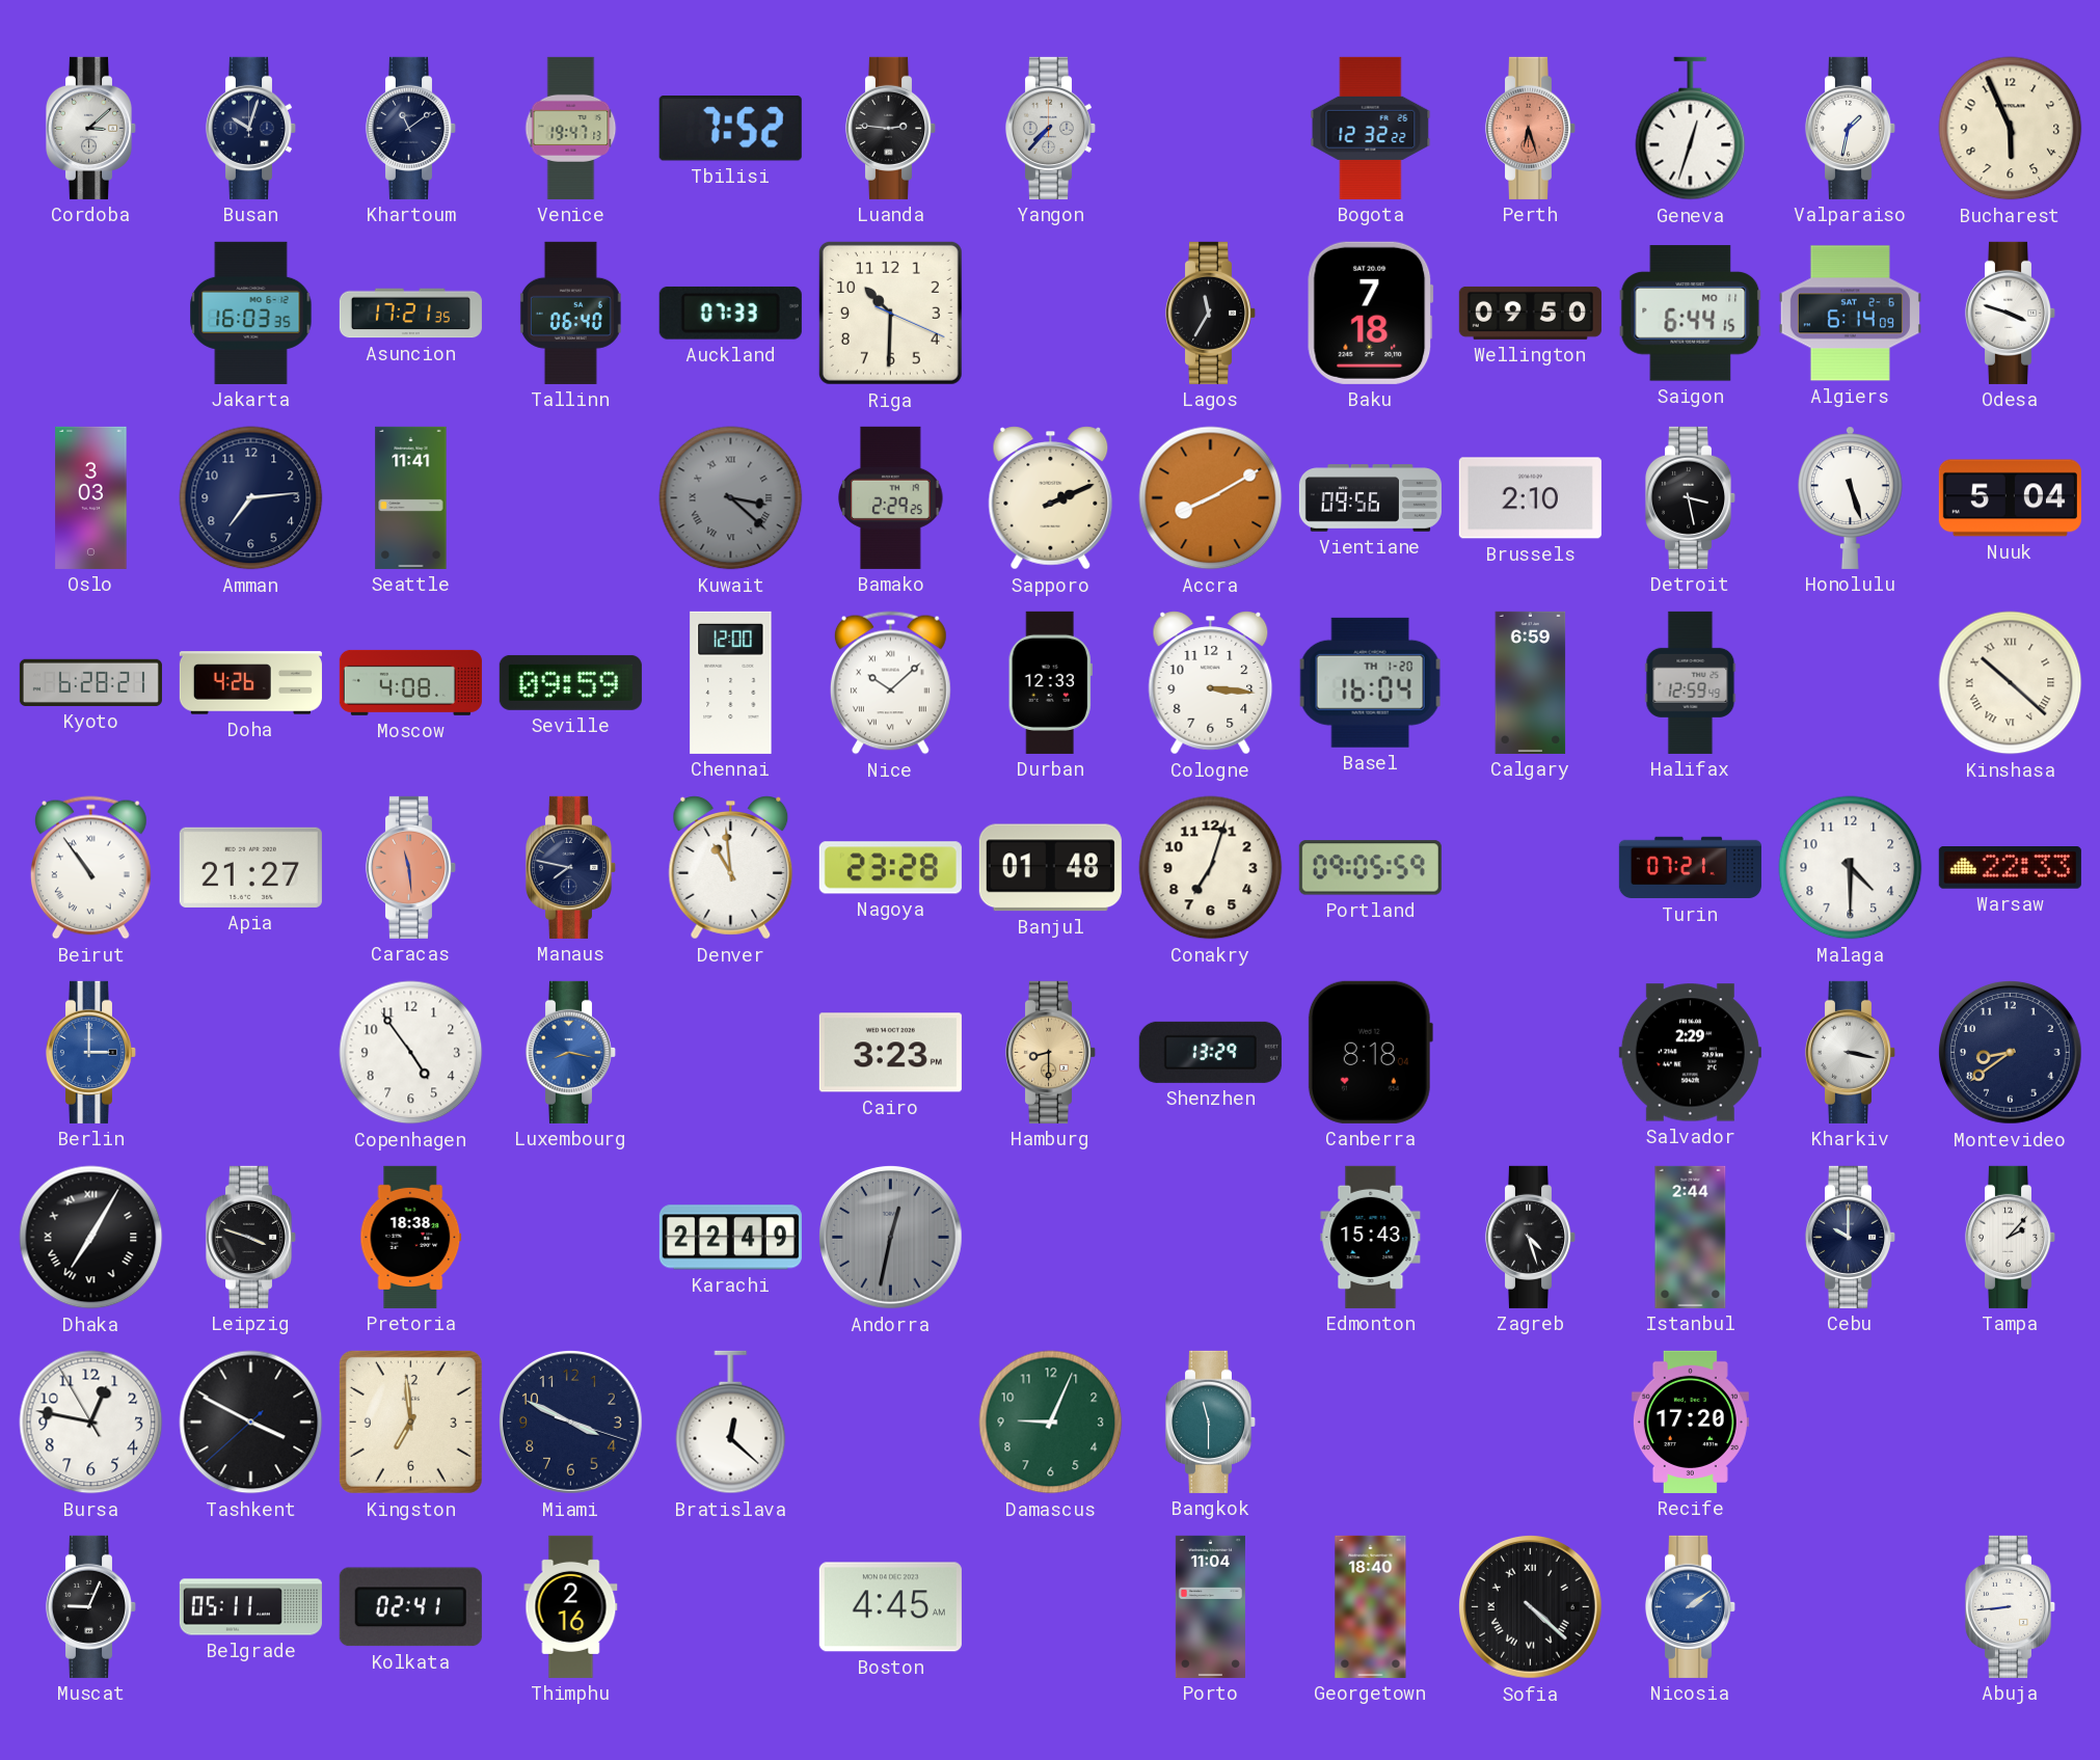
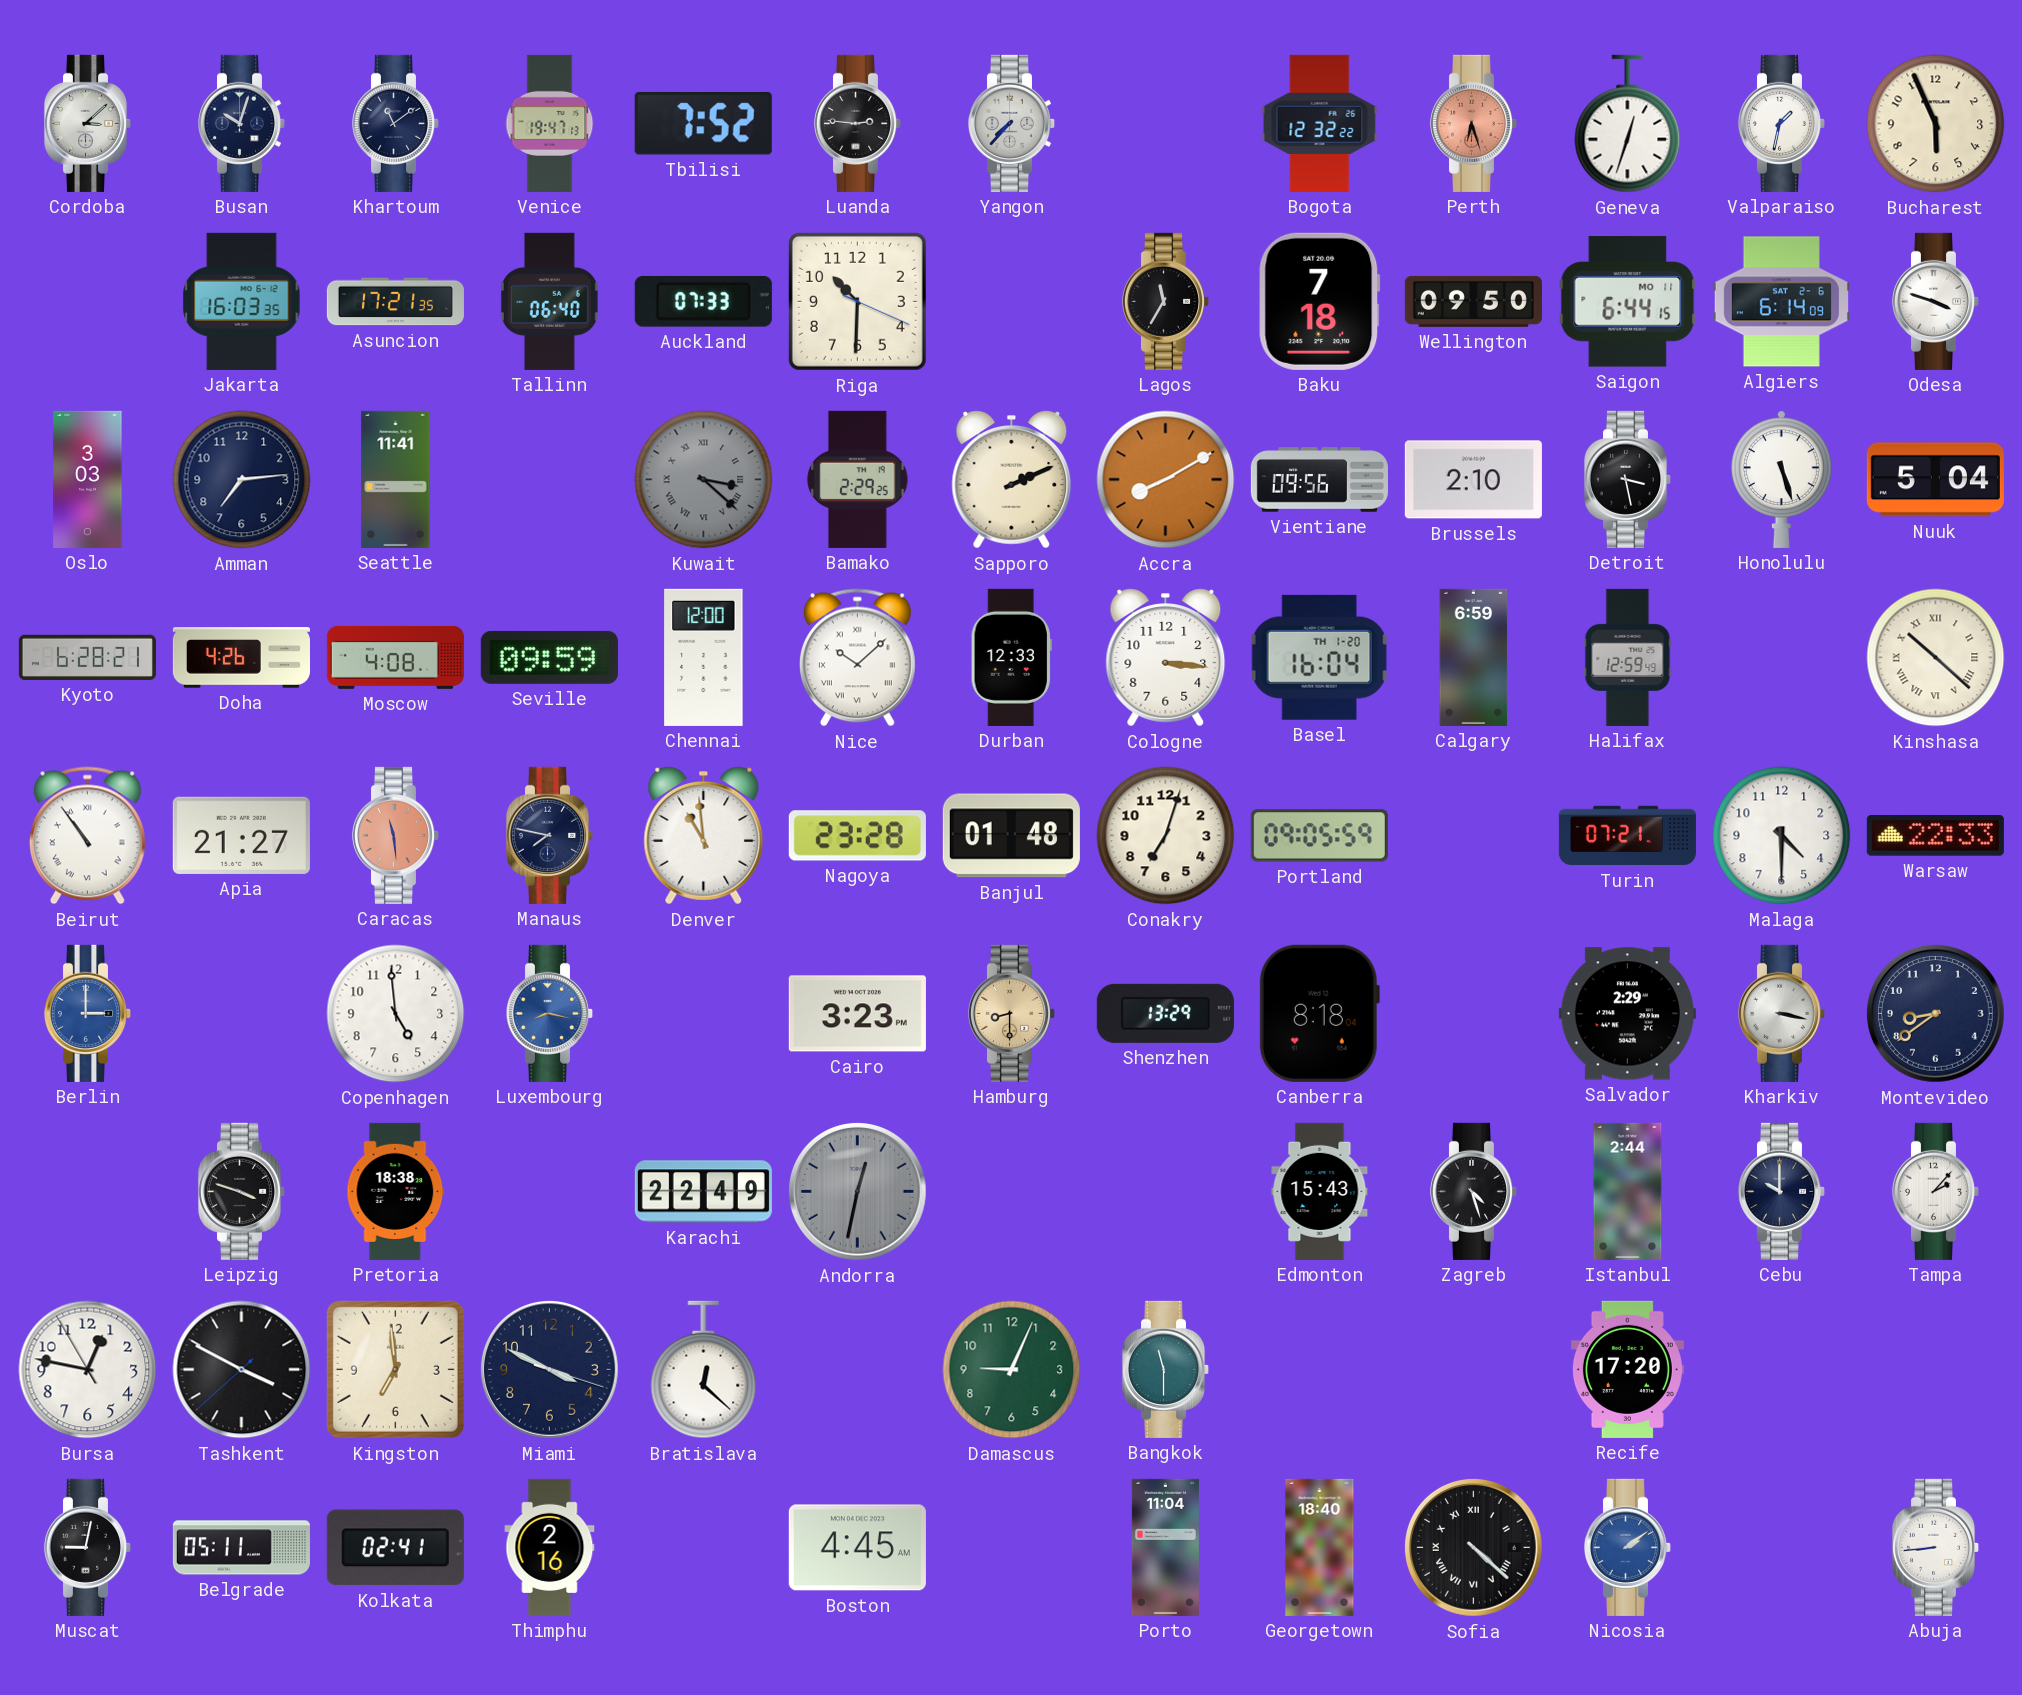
Copenhagen: 4:54 -> 4:59 (396, 1014)
Dhaka: 7:05 -> none (91, 1238)
Muscat: 9:04 -> 9:02 (88, 1547)
